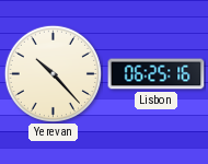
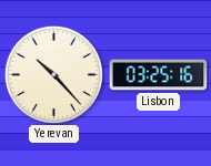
Lisbon: 06:25 -> 03:25 (159, 75)
